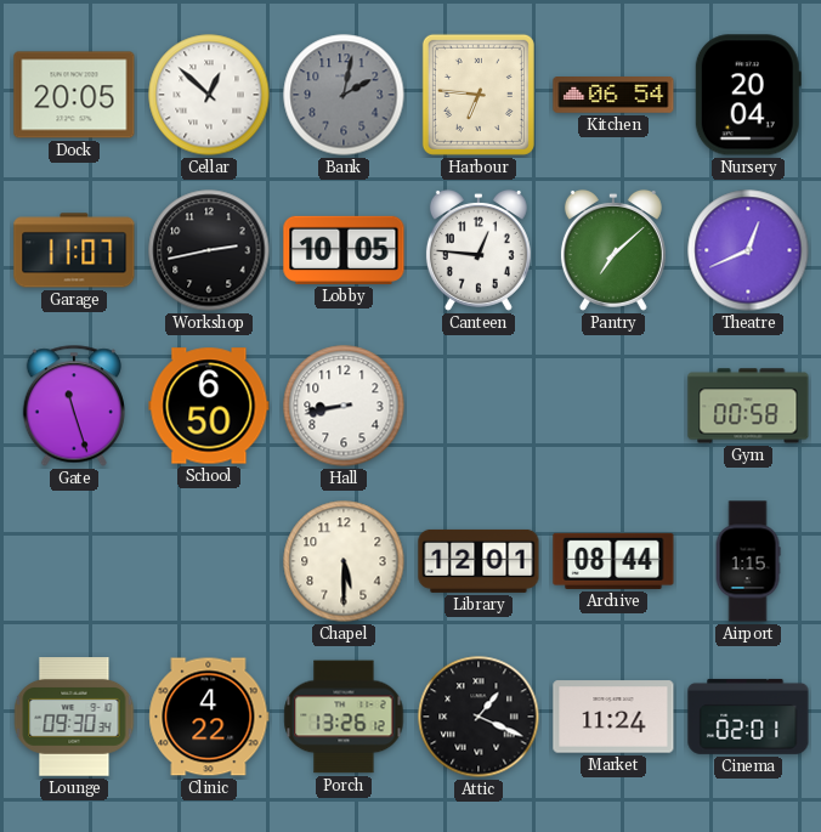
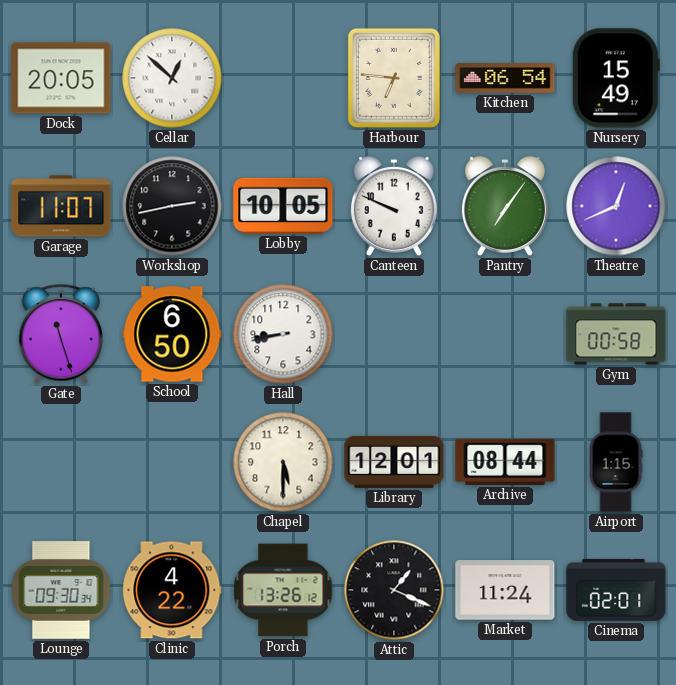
Bank: 2:02 -> none (344, 95)
Nursery: 20:04 -> 15:49 (616, 78)
Canteen: 12:46 -> 9:49 (394, 206)
Pantry: 7:08 -> 7:06 (505, 206)
